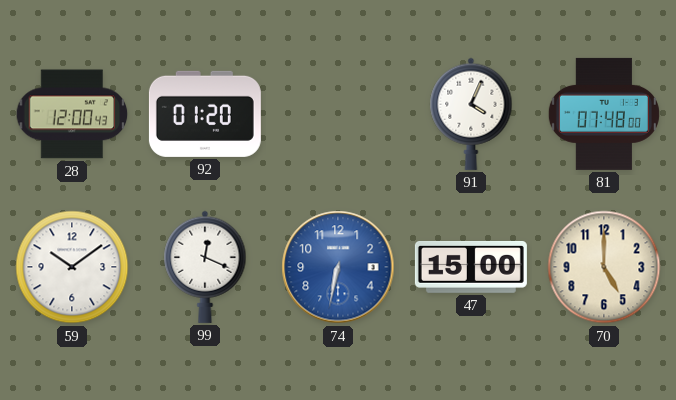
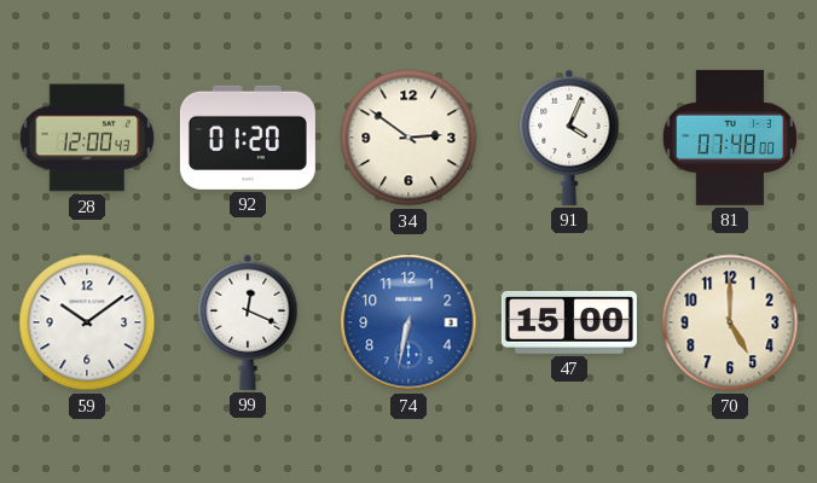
34: none -> 2:51 (408, 138)
